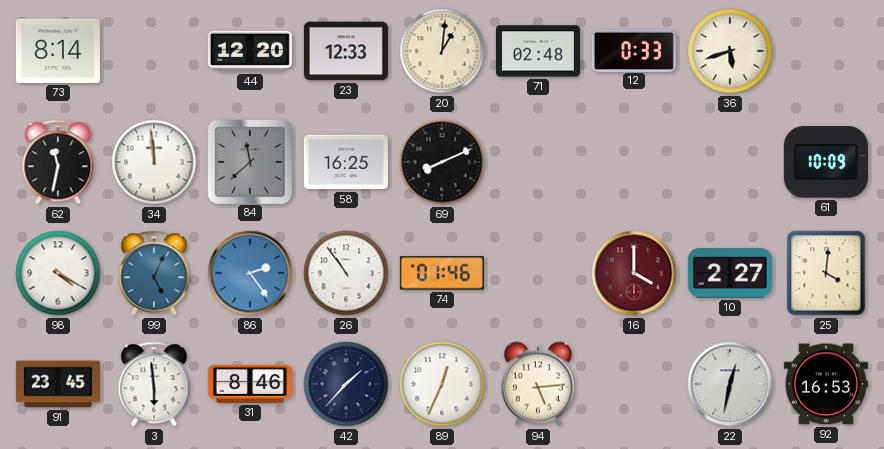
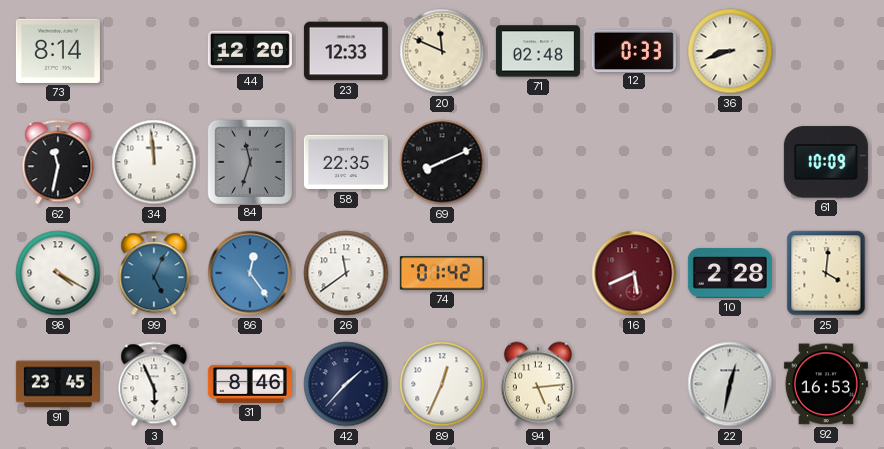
20: 1:01 -> 11:49 (442, 51)
36: 5:42 -> 8:42 (730, 51)
84: 11:38 -> 11:33 (249, 161)
58: 16:25 -> 22:35 (346, 162)
86: 2:24 -> 12:24 (250, 273)
26: 10:54 -> 11:39 (346, 273)
74: 01:46 -> 01:42 (442, 273)
16: 4:00 -> 5:41 (634, 273)
10: 2:27 -> 2:28 (730, 273)
3: 5:59 -> 5:56 (154, 384)
